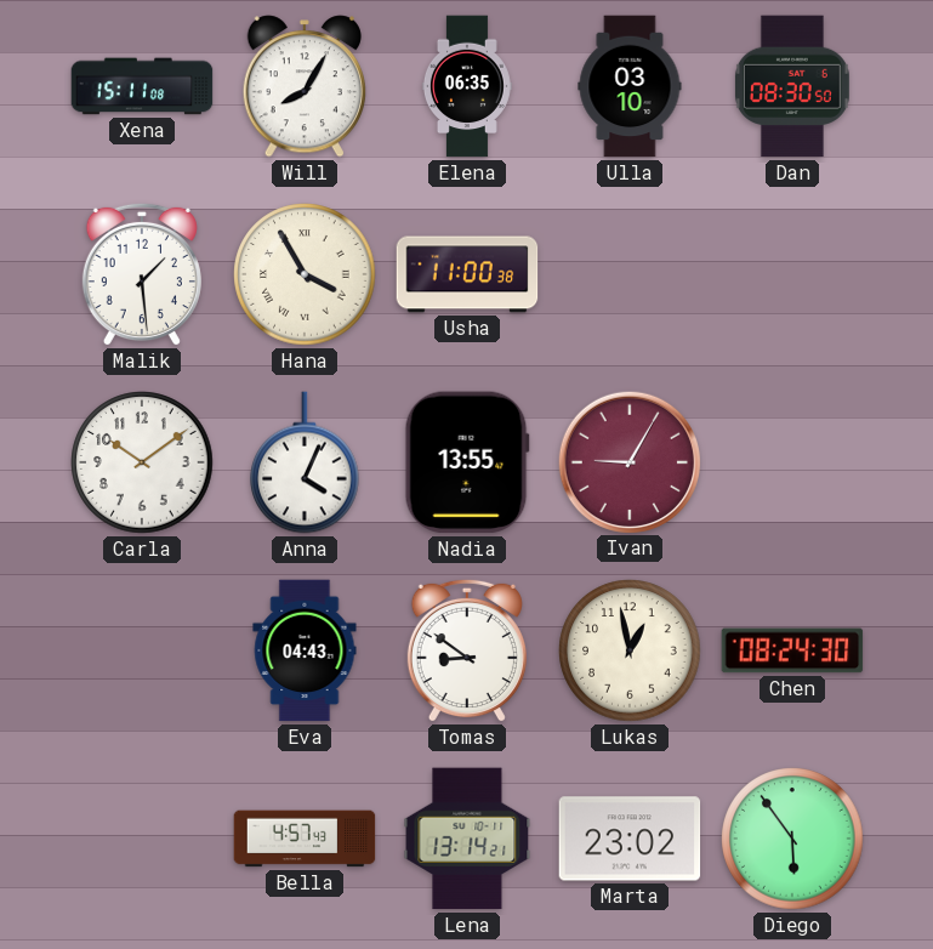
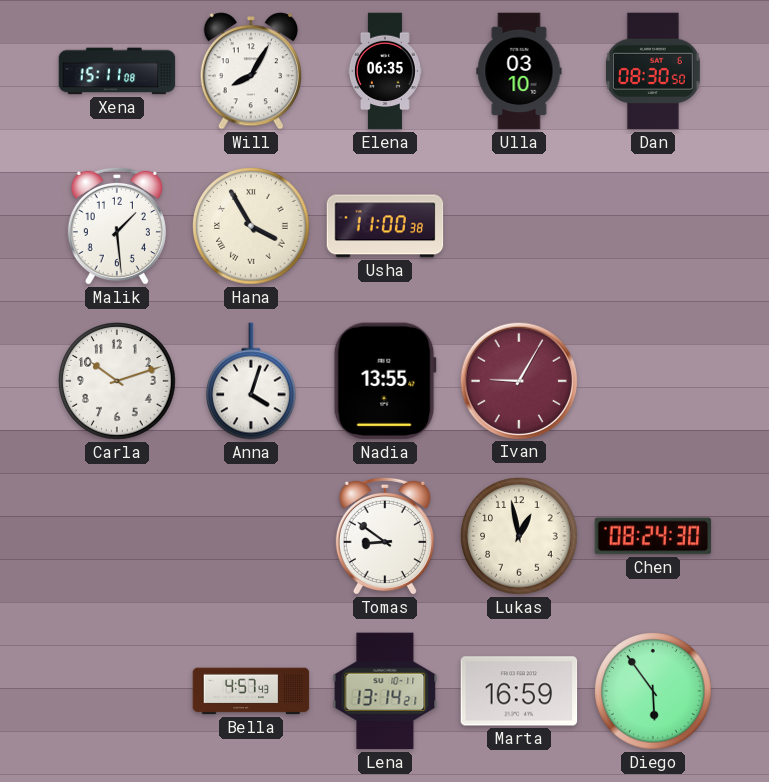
Carla: 10:09 -> 10:12 (117, 381)
Anna: 4:04 -> 4:03 (252, 381)
Eva: 04:43 -> none (305, 650)
Marta: 23:02 -> 16:59 (519, 691)
